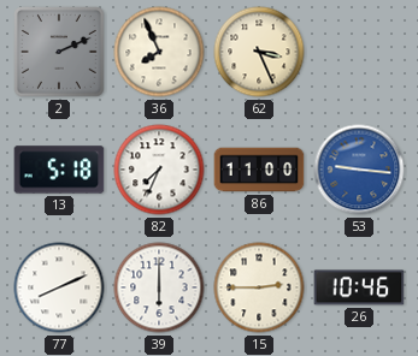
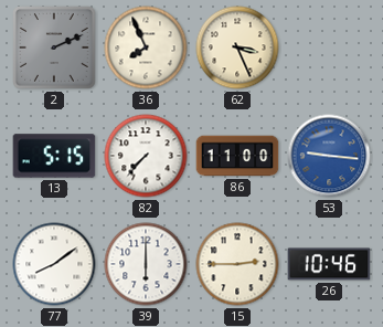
13: 5:18 -> 5:15 (54, 156)
82: 7:34 -> 7:37 (146, 156)
77: 8:11 -> 8:09 (54, 264)
